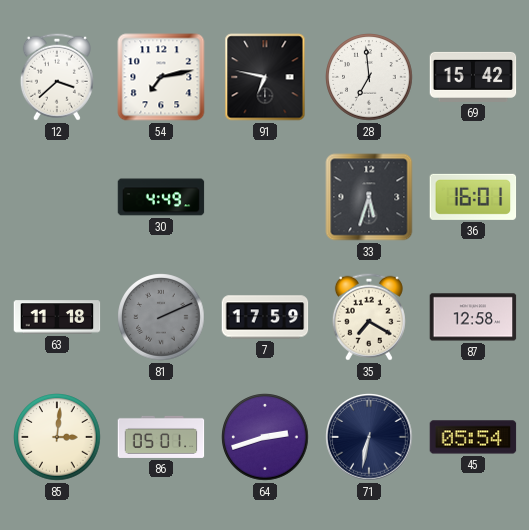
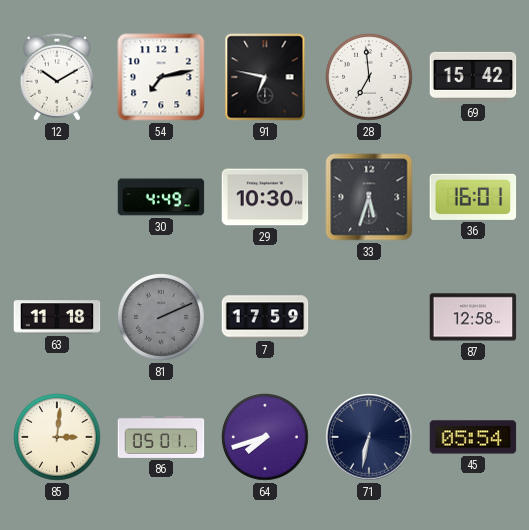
12: 3:38 -> 10:10 (57, 77)
29: none -> 10:30 (265, 197)
35: 7:20 -> none (369, 317)
64: 2:42 -> 7:42 (265, 437)
